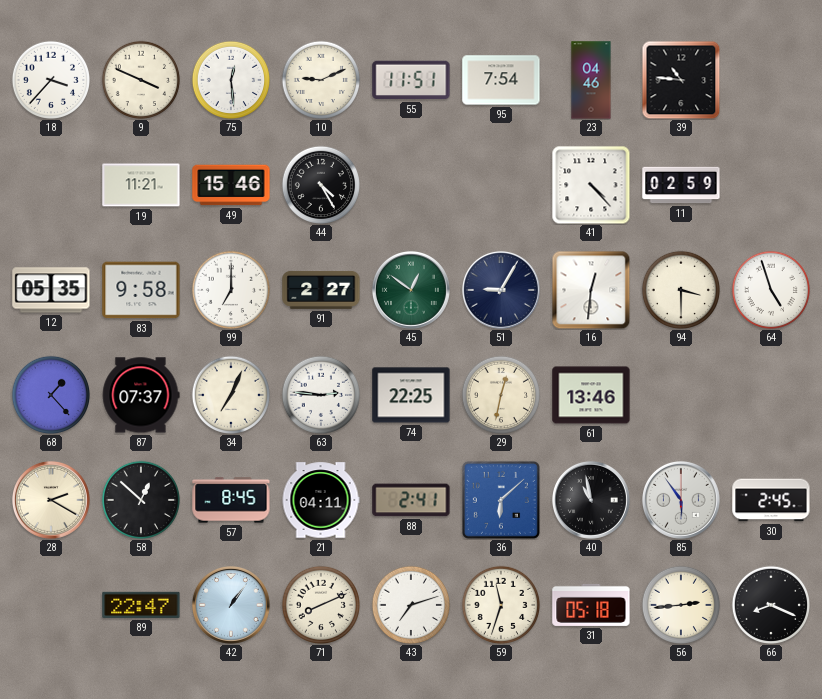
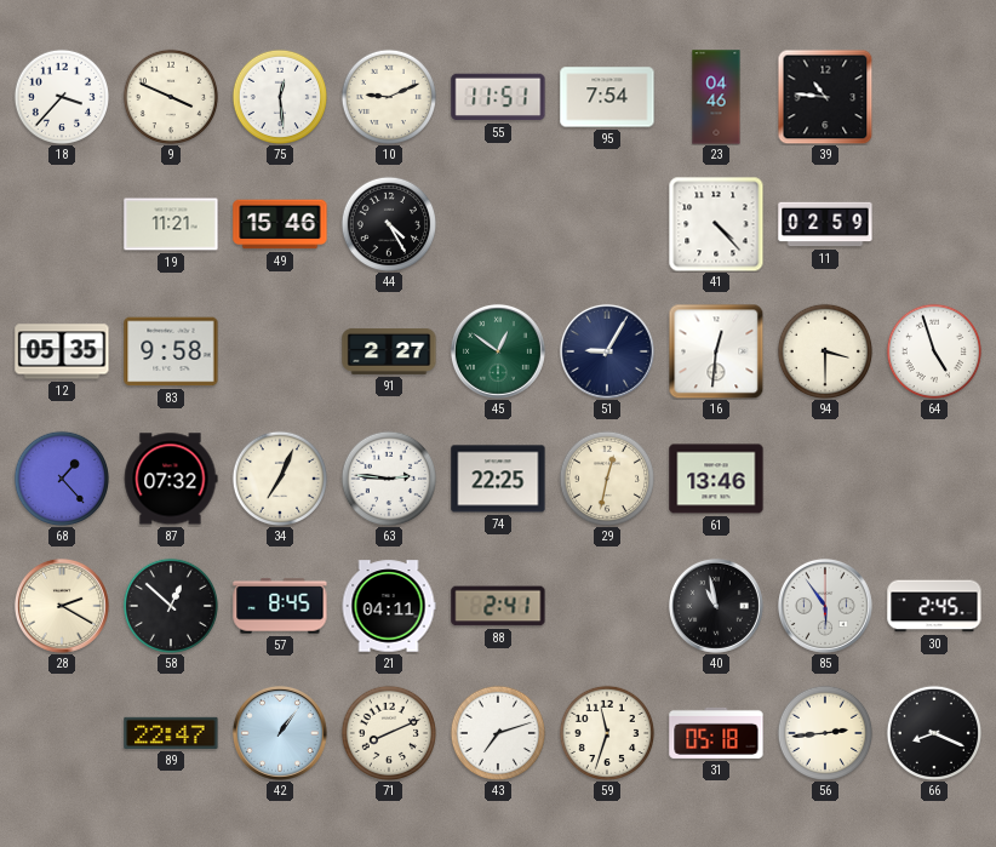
99: 7:00 -> none (230, 289)
87: 07:37 -> 07:32 (171, 479)
36: 6:08 -> none (501, 500)
